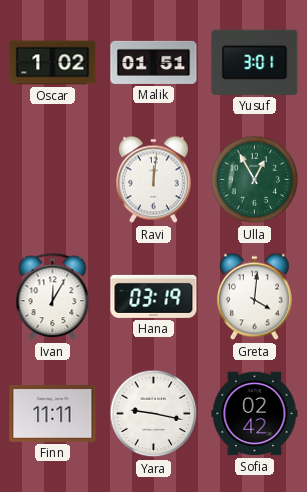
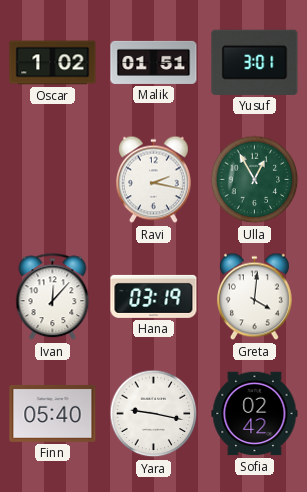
Ravi: 12:01 -> 2:17 (153, 180)
Ivan: 12:05 -> 12:07 (53, 297)
Finn: 11:11 -> 05:40 (53, 413)
